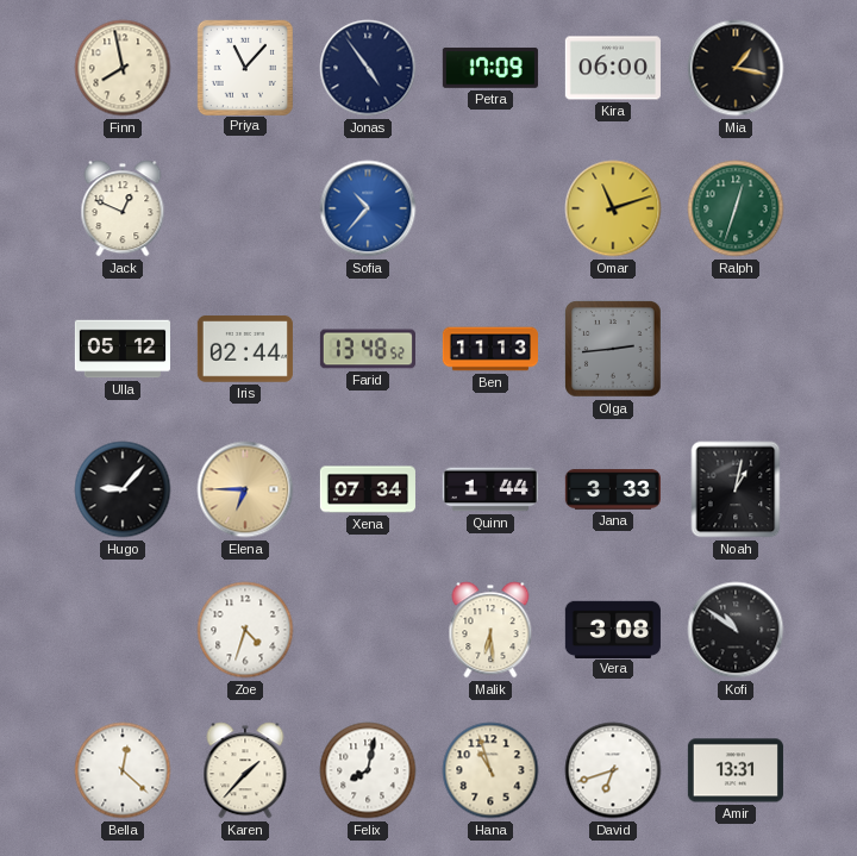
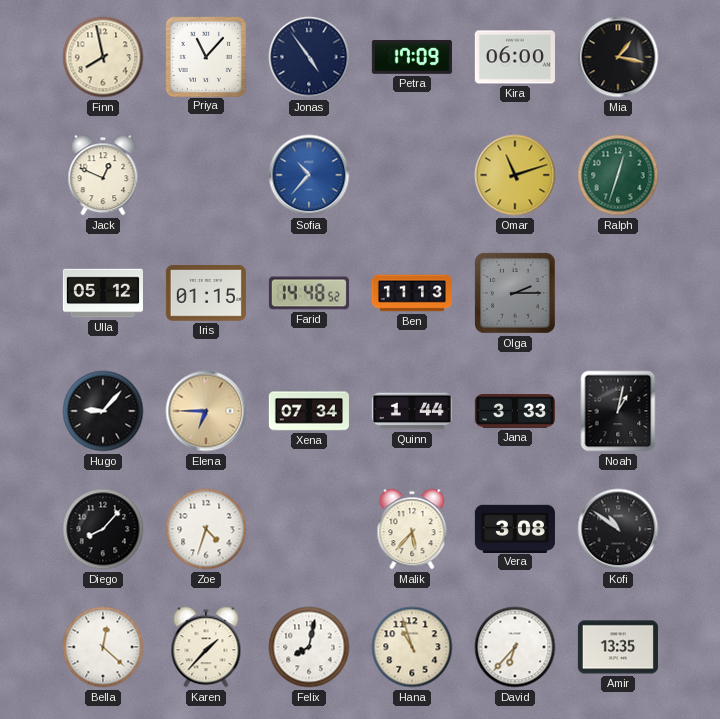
Iris: 02:44 -> 01:15 (206, 293)
Farid: 13:48 -> 14:48 (309, 293)
Olga: 2:44 -> 2:15 (516, 294)
Diego: none -> 8:07 (103, 529)
Malik: 6:29 -> 5:37 (412, 529)
David: 6:42 -> 6:37 (515, 647)
Amir: 13:31 -> 13:35 (618, 647)
